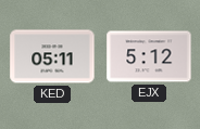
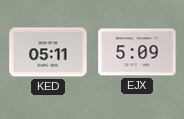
EJX: 5:12 -> 5:09 (137, 52)
